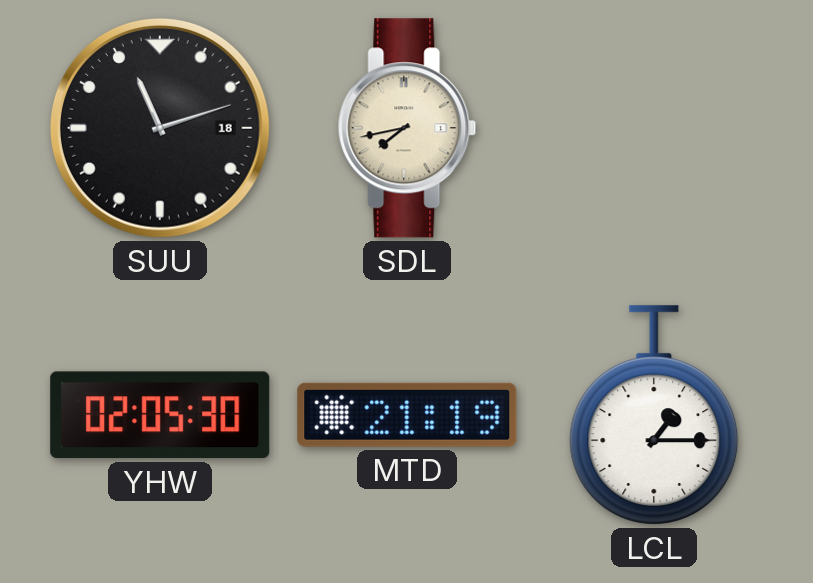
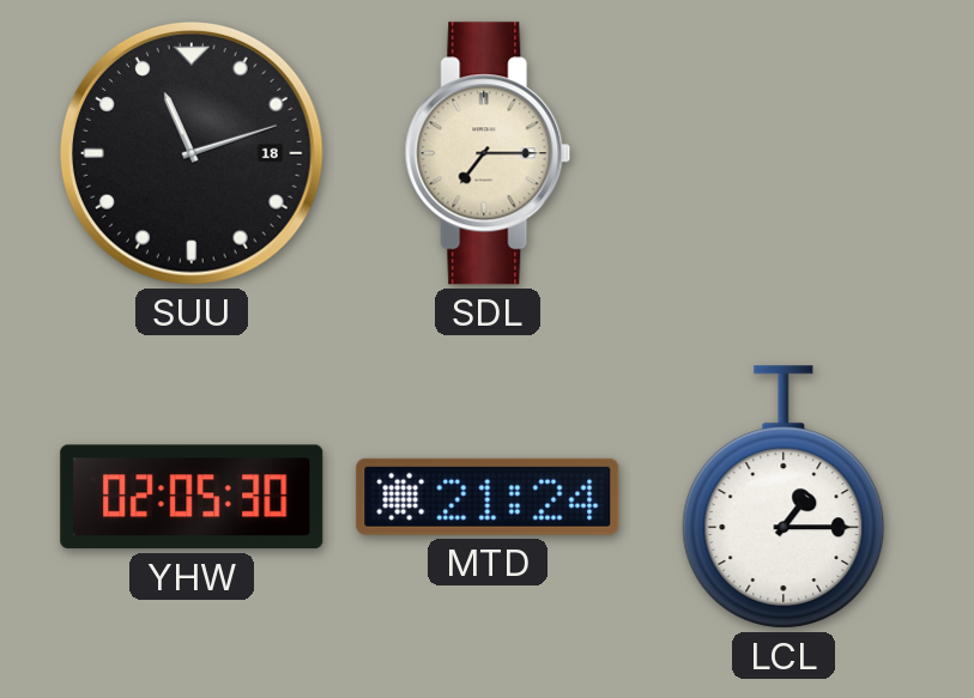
SDL: 7:43 -> 7:15 (488, 153)
MTD: 21:19 -> 21:24 (488, 497)
